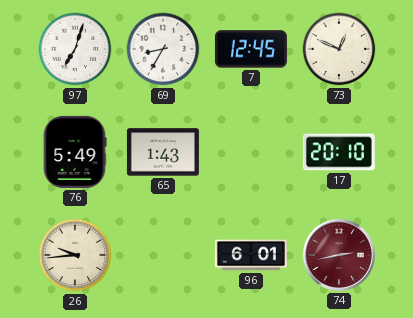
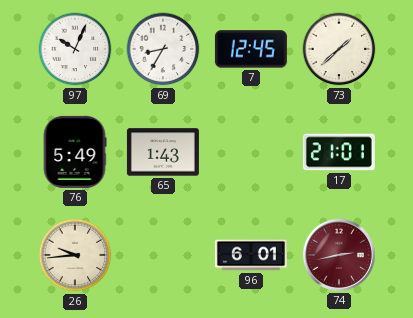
97: 7:03 -> 10:04 (75, 49)
73: 12:49 -> 1:38 (339, 49)
17: 20:10 -> 21:01 (339, 152)
